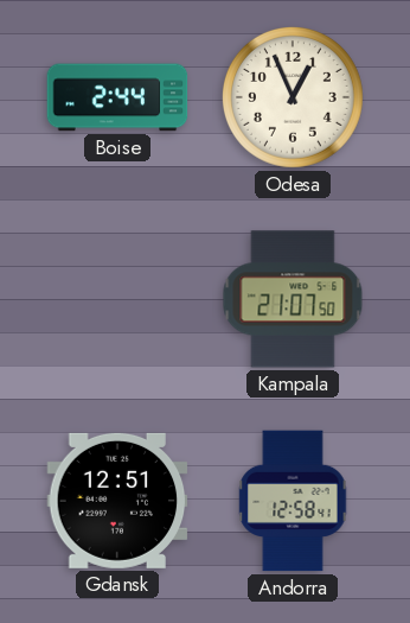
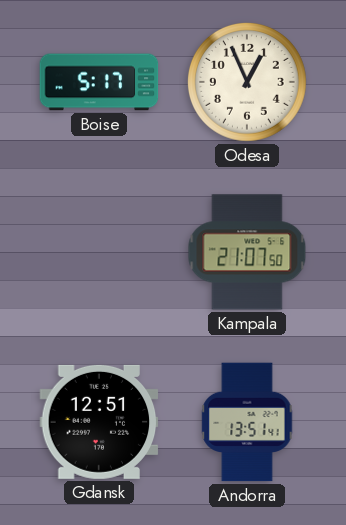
Boise: 2:44 -> 5:17 (99, 82)
Andorra: 12:58 -> 13:51 (247, 422)
